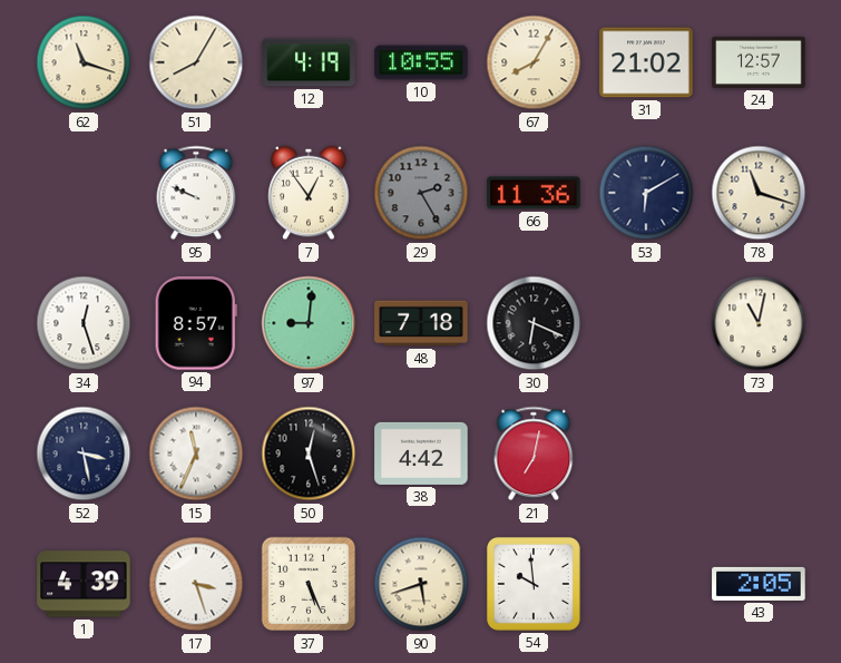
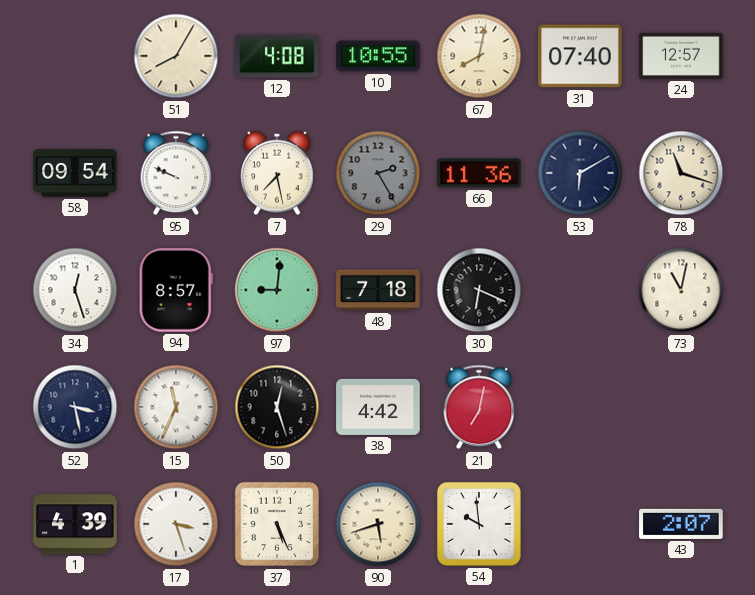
62: 11:18 -> none (84, 62)
12: 4:19 -> 4:08 (277, 56)
67: 8:05 -> 8:02 (479, 56)
31: 21:02 -> 07:40 (580, 56)
58: none -> 09:54 (75, 173)
7: 12:54 -> 7:28 (277, 173)
43: 2:05 -> 2:07 (681, 524)
